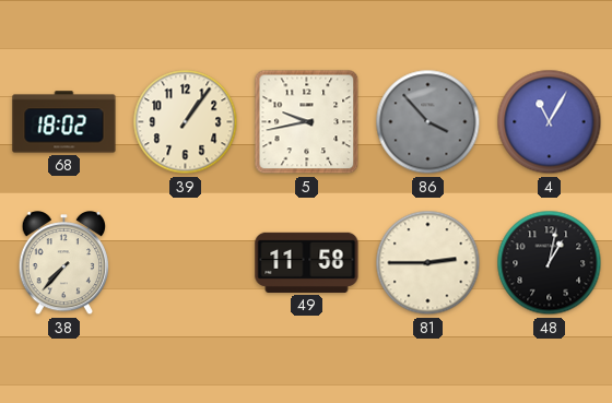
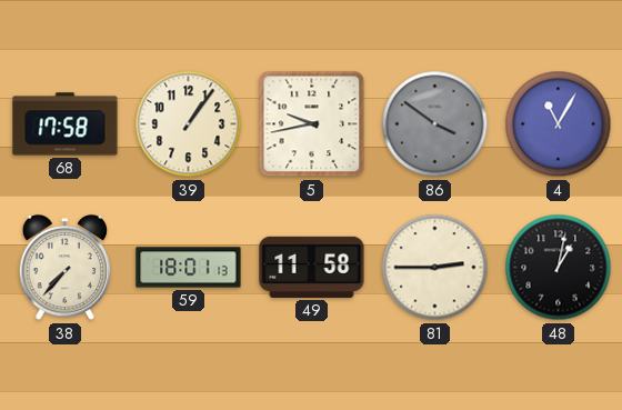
68: 18:02 -> 17:58 (66, 124)
86: 3:53 -> 3:51 (435, 124)
59: none -> 18:01 (189, 268)
